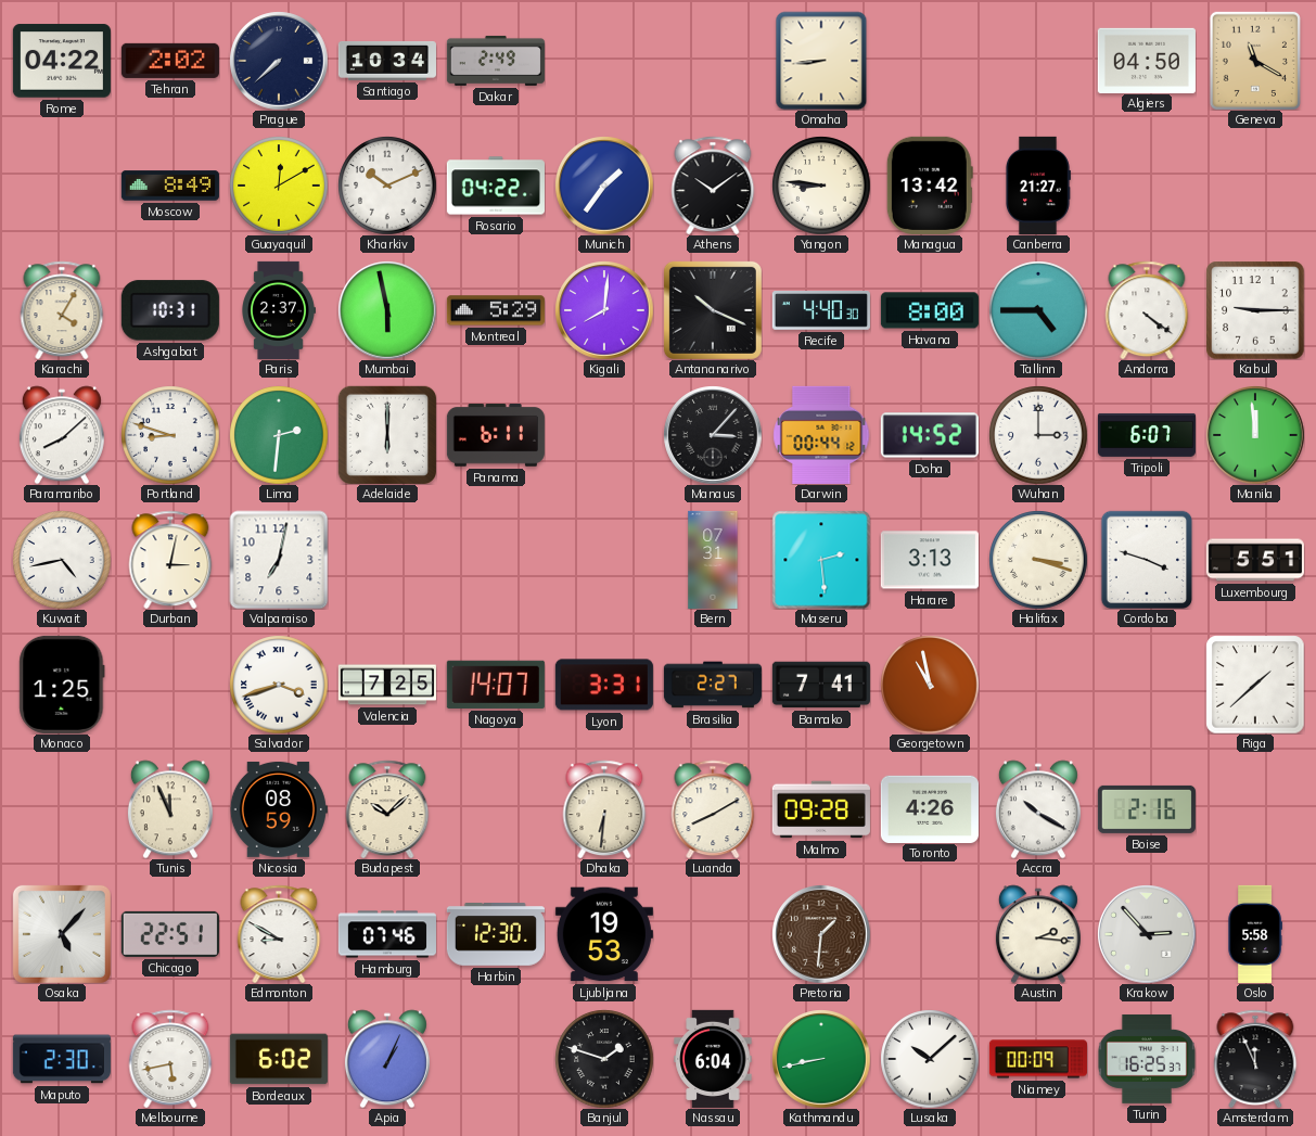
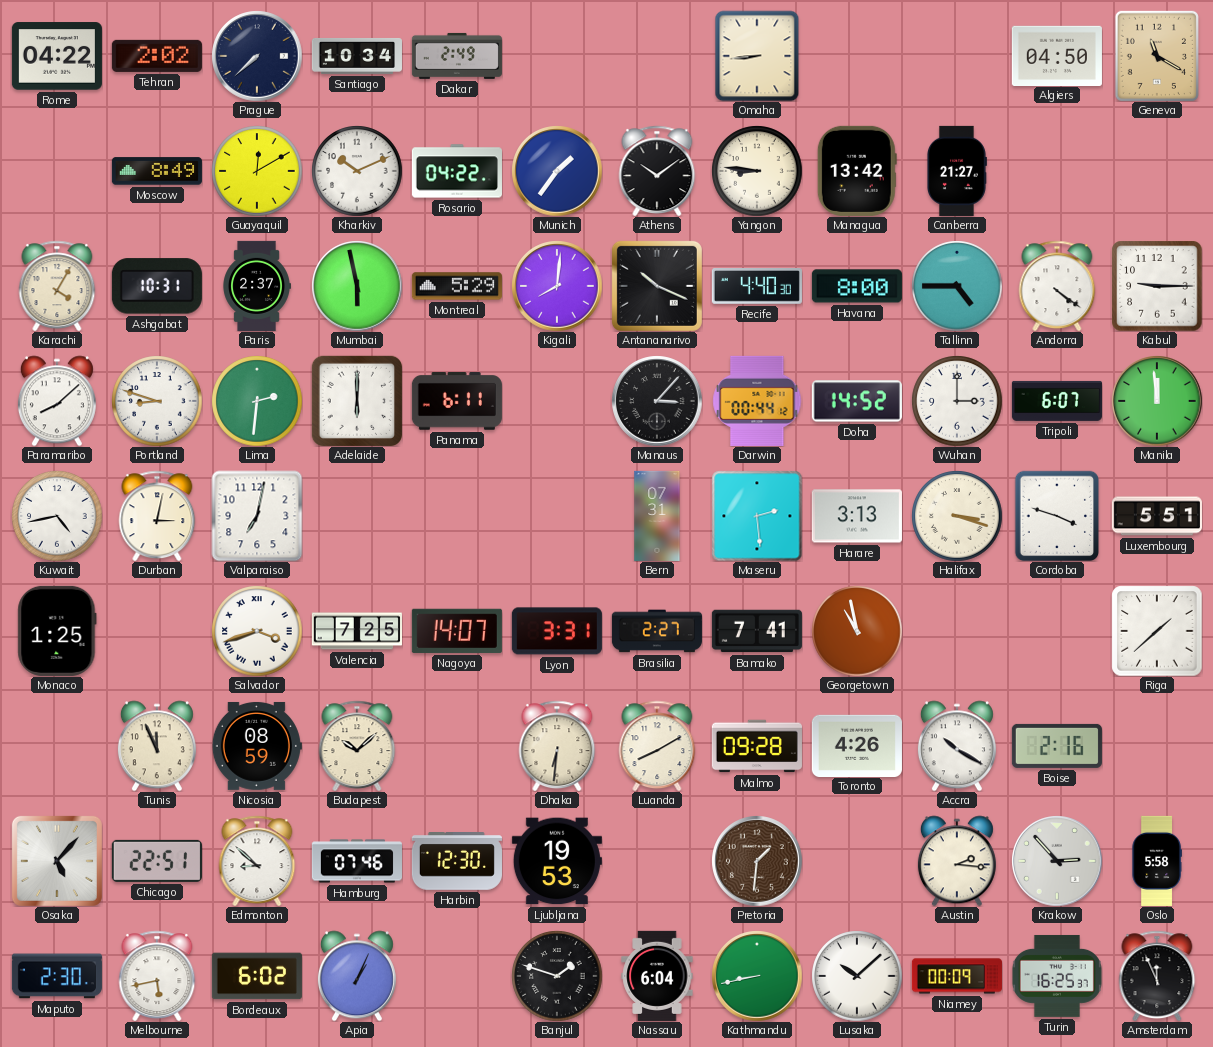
Edmonton: 8:50 -> 8:52 (257, 861)
